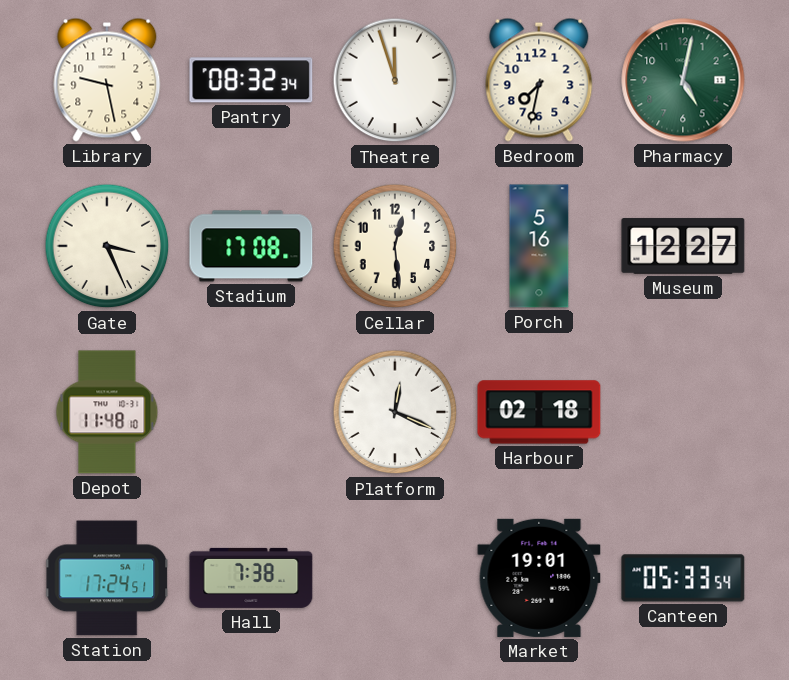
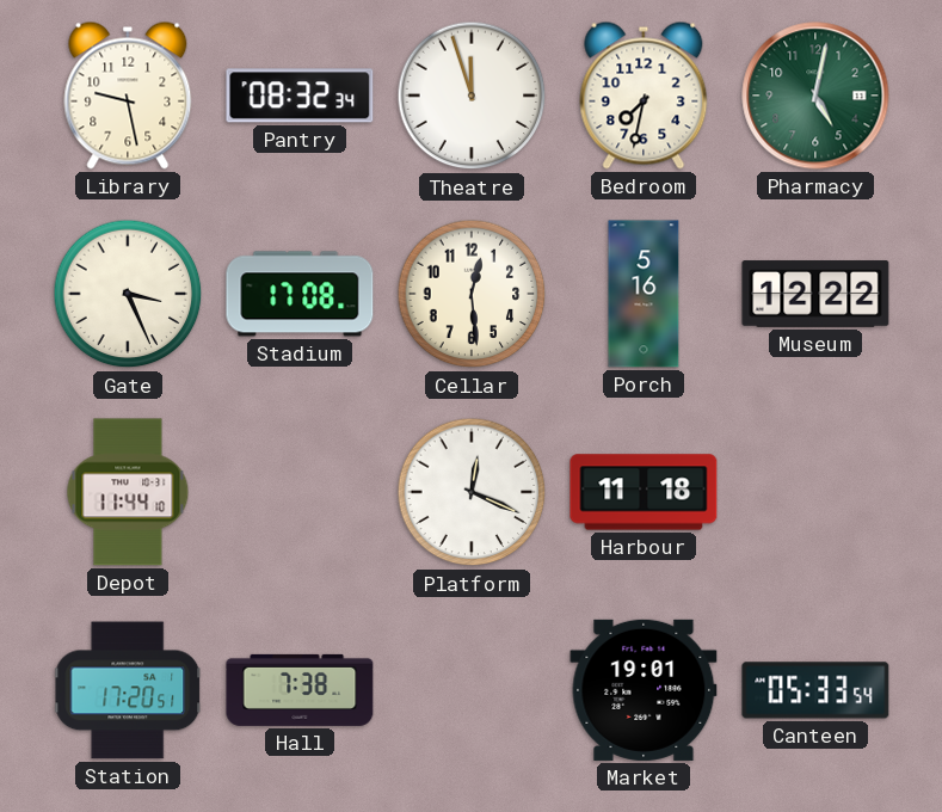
Museum: 12:27 -> 12:22 (815, 294)
Depot: 11:48 -> 11:44 (128, 492)
Harbour: 02:18 -> 11:18 (644, 492)
Station: 17:24 -> 17:20 (129, 690)
